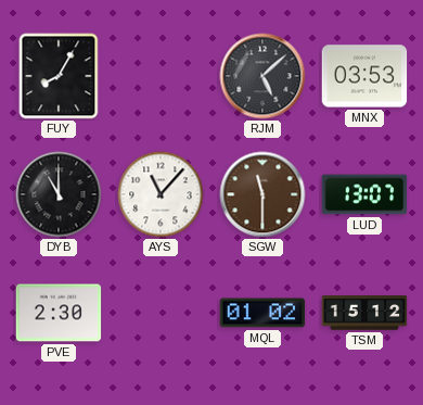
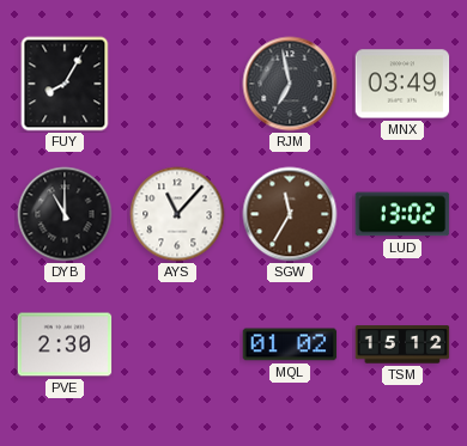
RJM: 5:08 -> 6:58 (290, 84)
MNX: 03:53 -> 03:49 (402, 84)
SGW: 11:30 -> 11:35 (290, 214)
LUD: 13:07 -> 13:02 (402, 214)
